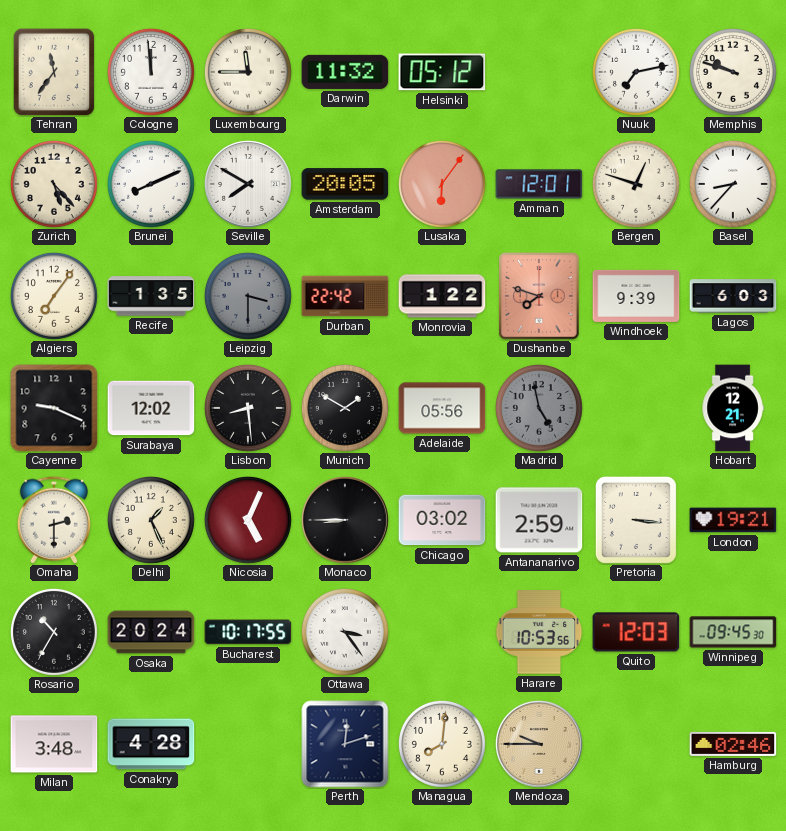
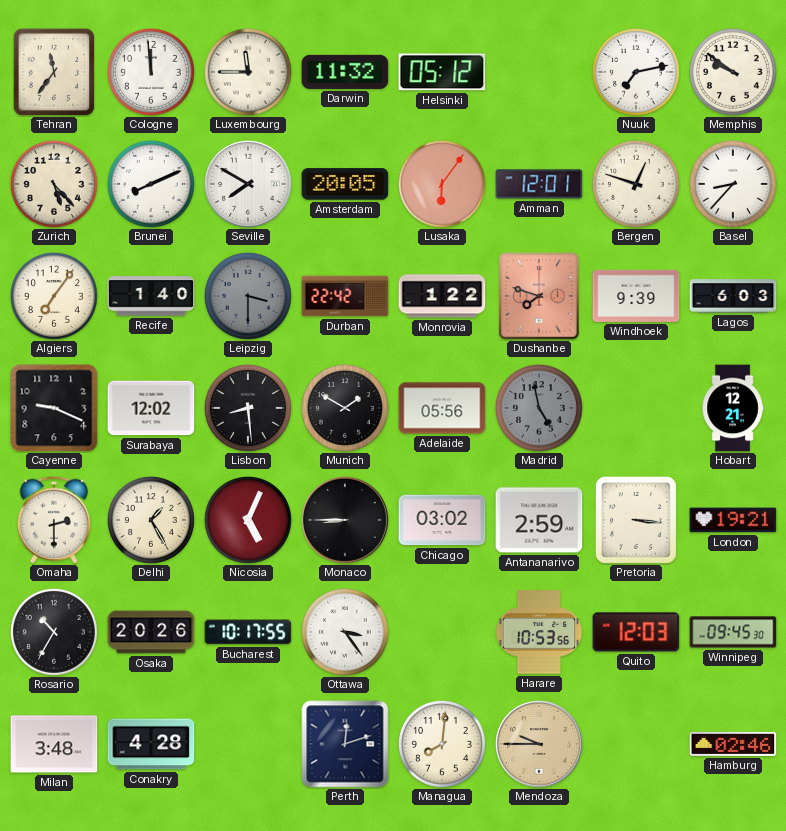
Memphis: 9:48 -> 9:51 (733, 72)
Recife: 1:35 -> 1:40 (151, 296)
Delhi: 1:26 -> 1:25 (151, 520)
Osaka: 20:24 -> 20:26 (151, 632)
